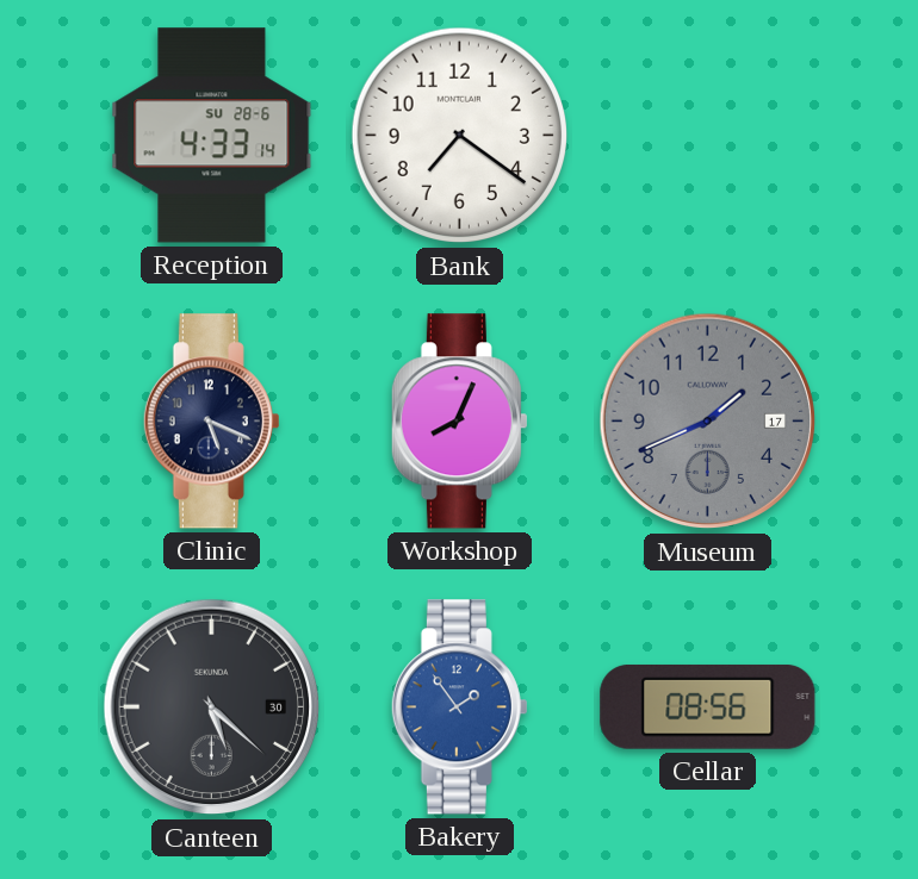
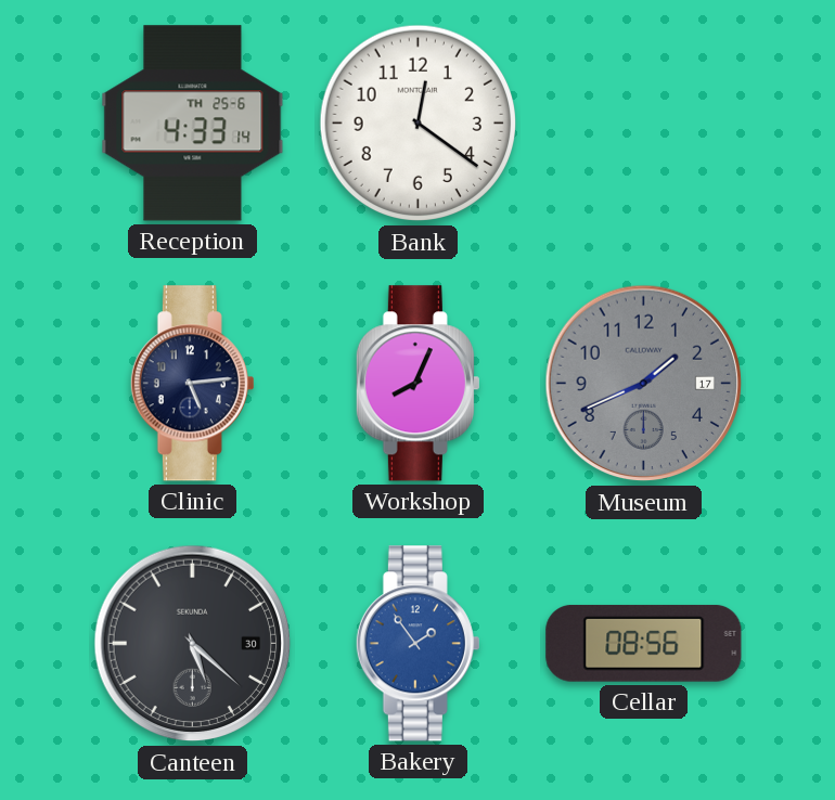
Reception date: SU 28-6 -> TH 25-6 (193, 124)
Bank: 7:21 -> 12:21 (419, 124)
Clinic: 5:19 -> 5:14 (192, 384)
